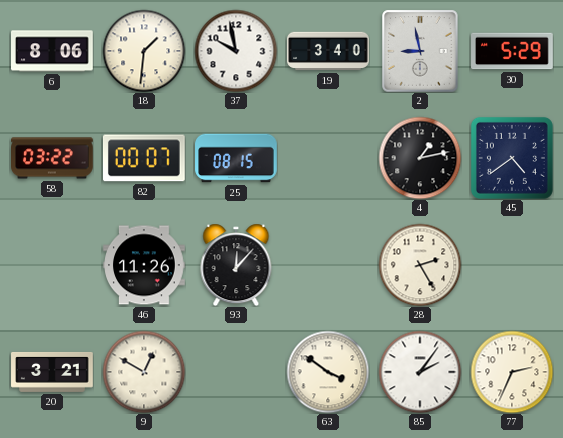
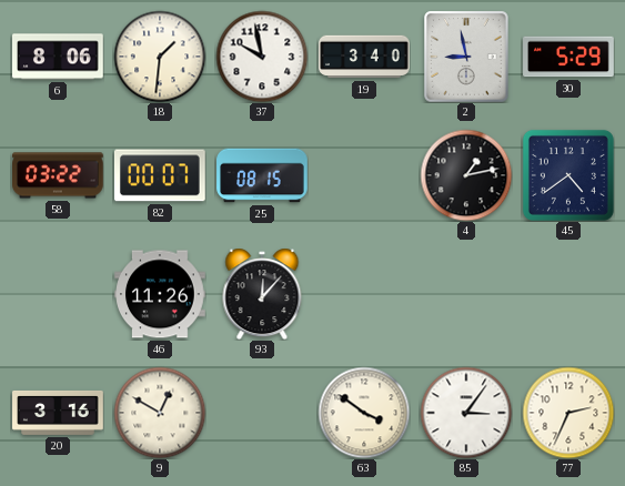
28: 2:25 -> none (420, 265)
20: 3:21 -> 3:16 (58, 413)
85: 2:06 -> 3:06 (466, 413)
